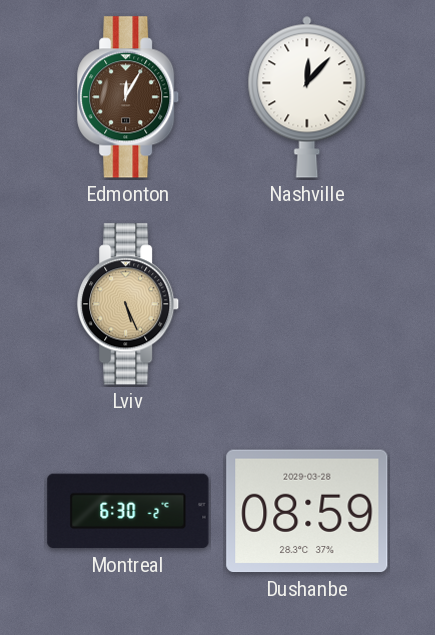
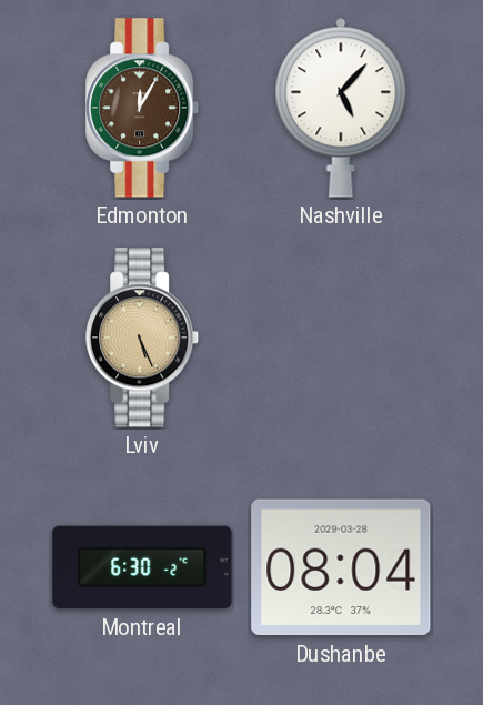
Nashville: 12:07 -> 5:07 (341, 108)
Dushanbe: 08:59 -> 08:04 (341, 567)
